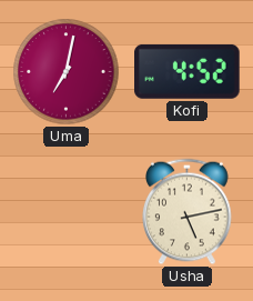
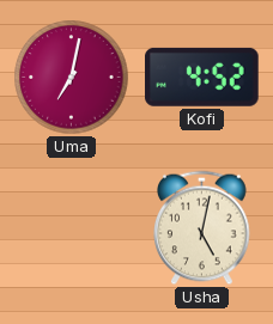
Usha: 5:13 -> 5:02 (202, 228)
